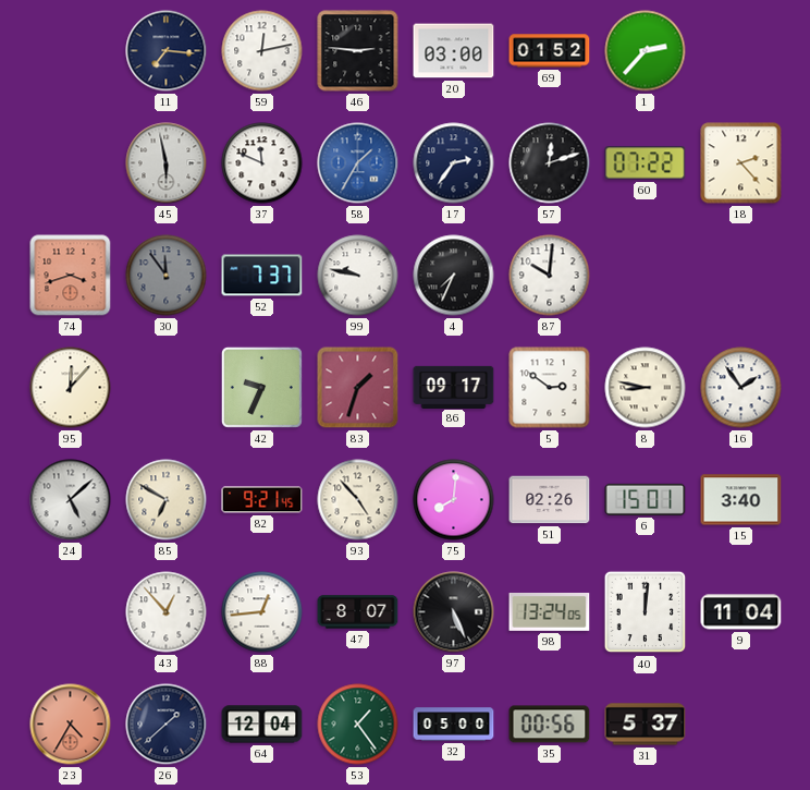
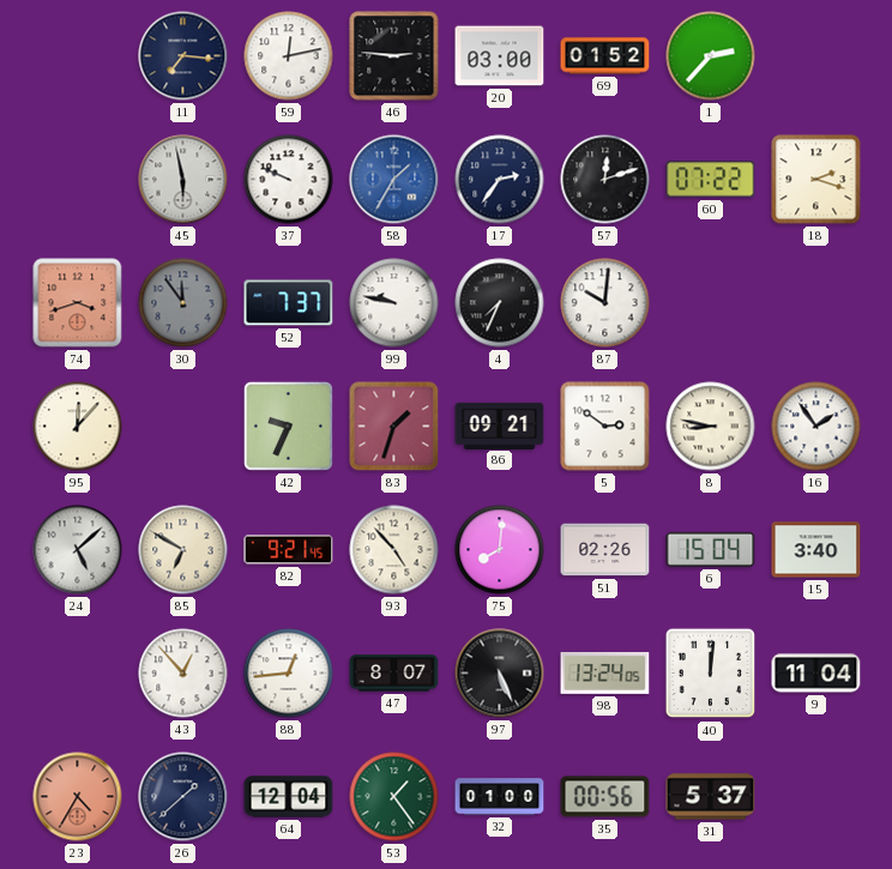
37: 11:49 -> 9:49 (289, 180)
18: 2:23 -> 2:18 (816, 180)
86: 09:17 -> 09:21 (500, 426)
6: 15:01 -> 15:04 (711, 549)
32: 05:00 -> 01:00 (500, 797)
